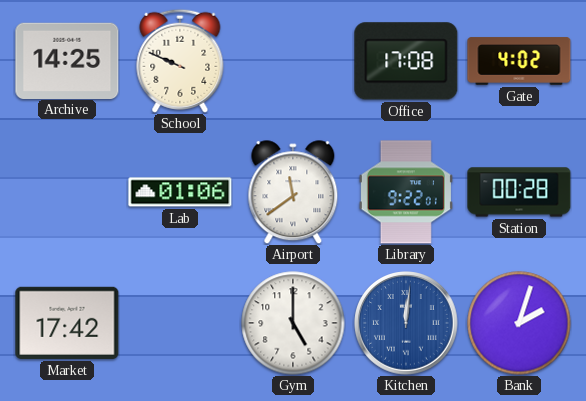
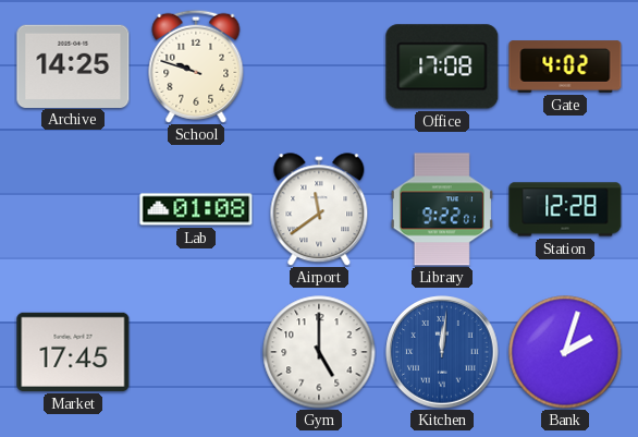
School: 9:49 -> 9:48 (196, 66)
Lab: 01:06 -> 01:08 (196, 209)
Station: 00:28 -> 12:28 (565, 209)
Market: 17:42 -> 17:45 (73, 352)
